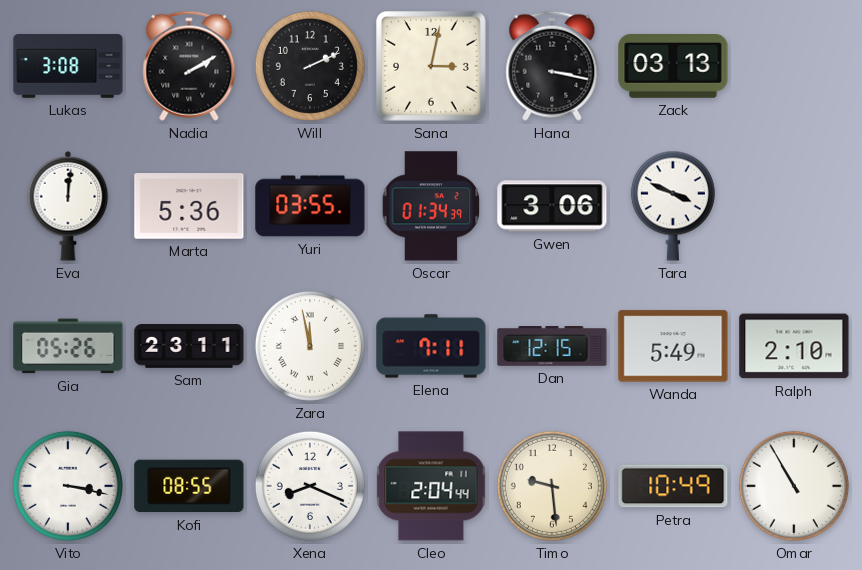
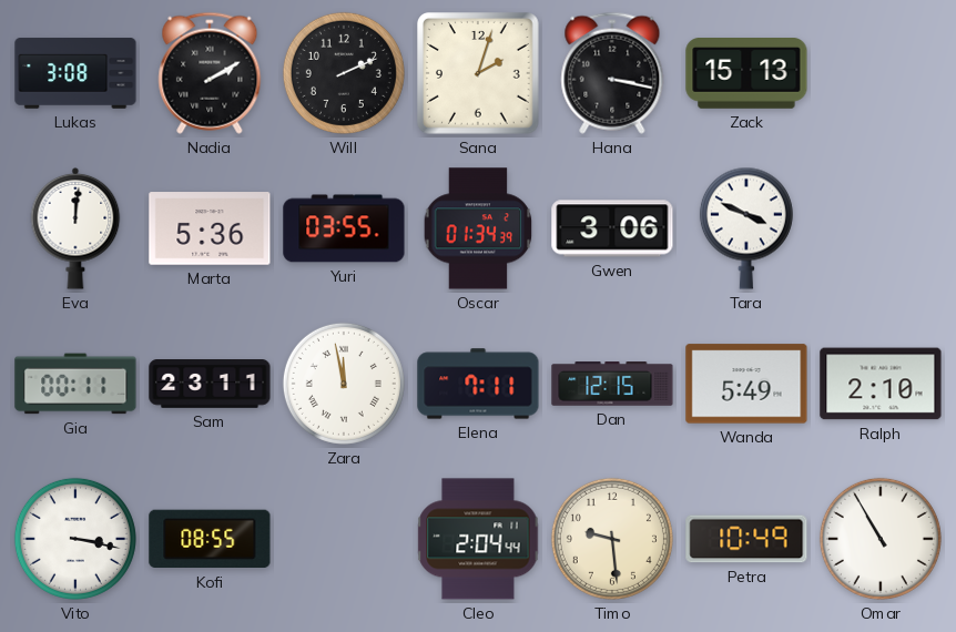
Sana: 3:02 -> 2:03 (479, 74)
Zack: 03:13 -> 15:13 (746, 74)
Gia: 05:26 -> 00:11 (75, 384)
Xena: 8:19 -> none (310, 486)
